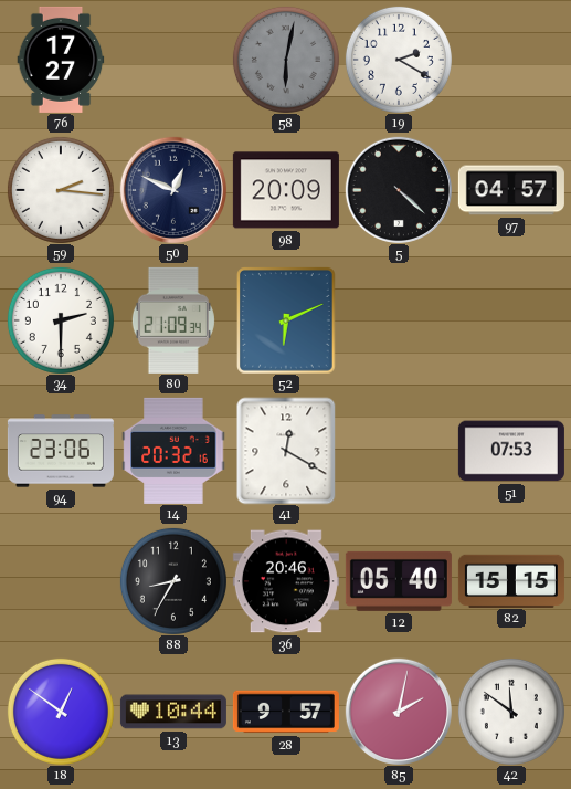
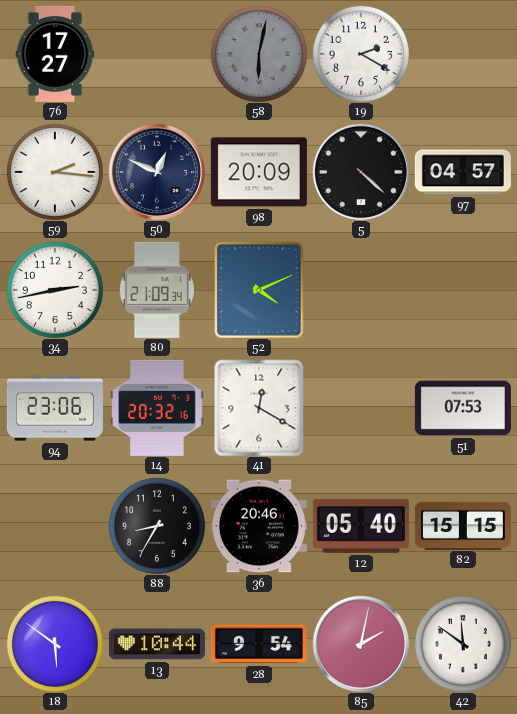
34: 2:30 -> 2:43 (55, 290)
52: 6:11 -> 4:11 (260, 290)
18: 12:51 -> 5:51 (55, 644)
28: 9:57 -> 9:54 (259, 644)
